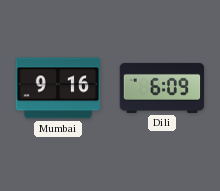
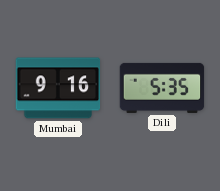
Dili: 6:09 -> 5:35 (162, 88)
